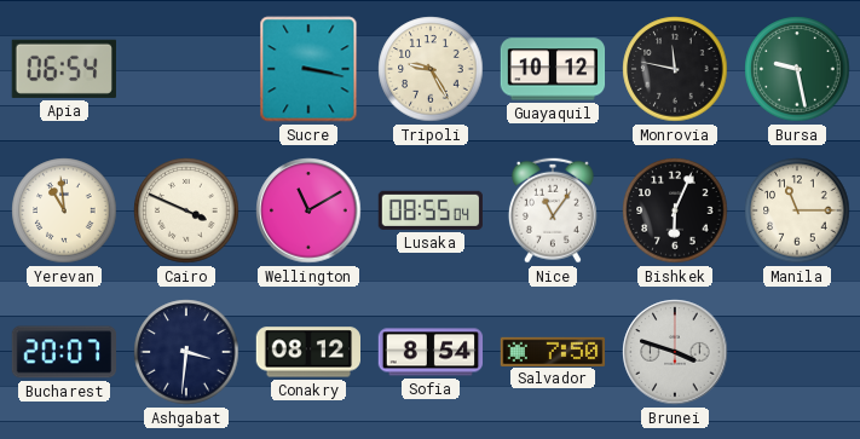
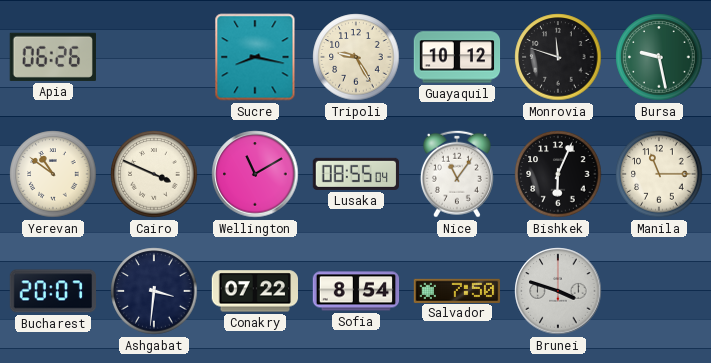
Apia: 06:54 -> 06:26 (53, 57)
Sucre: 3:17 -> 8:17 (255, 57)
Monrovia: 11:47 -> 11:48 (558, 57)
Yerevan: 10:59 -> 10:51 (53, 174)
Conakry: 08:12 -> 07:22 (254, 291)
